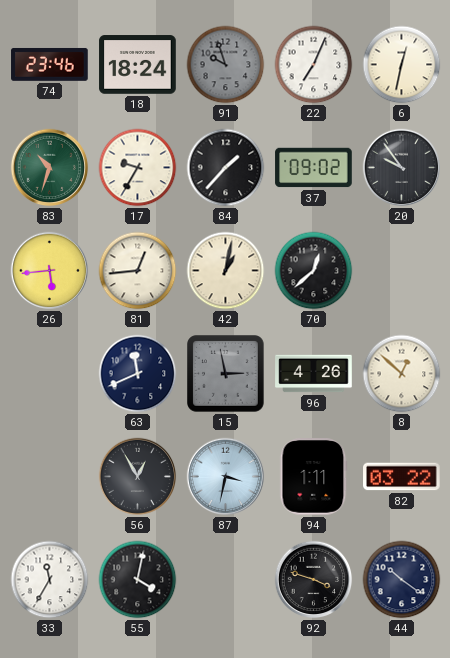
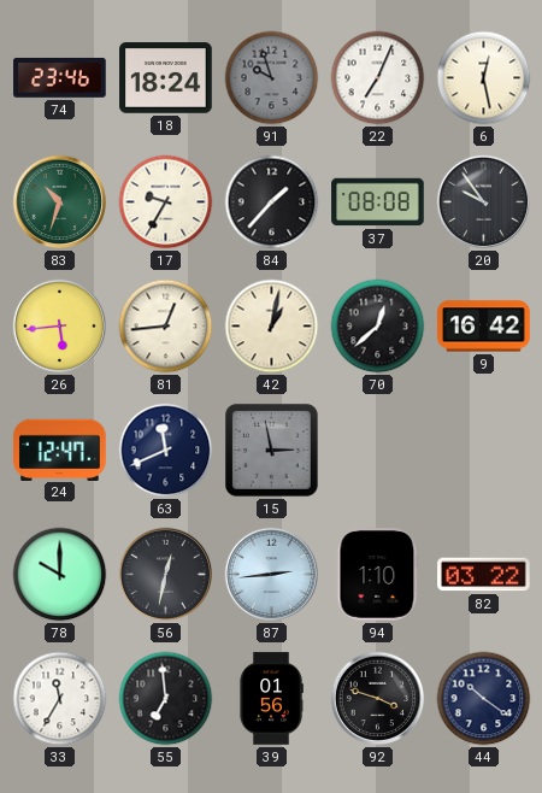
6: 12:32 -> 12:28 (484, 78)
37: 09:02 -> 08:08 (378, 202)
9: none -> 16:42 (484, 327)
24: none -> 12:47 (60, 450)
96: 4:26 -> none (314, 374)
8: 12:52 -> none (402, 374)
78: none -> 10:00 (60, 575)
56: 12:55 -> 12:32 (166, 575)
87: 3:32 -> 2:44 (272, 575)
94: 1:11 -> 1:10 (378, 575)
55: 4:02 -> 6:59 (166, 699)
39: none -> 01:56 (271, 699)
